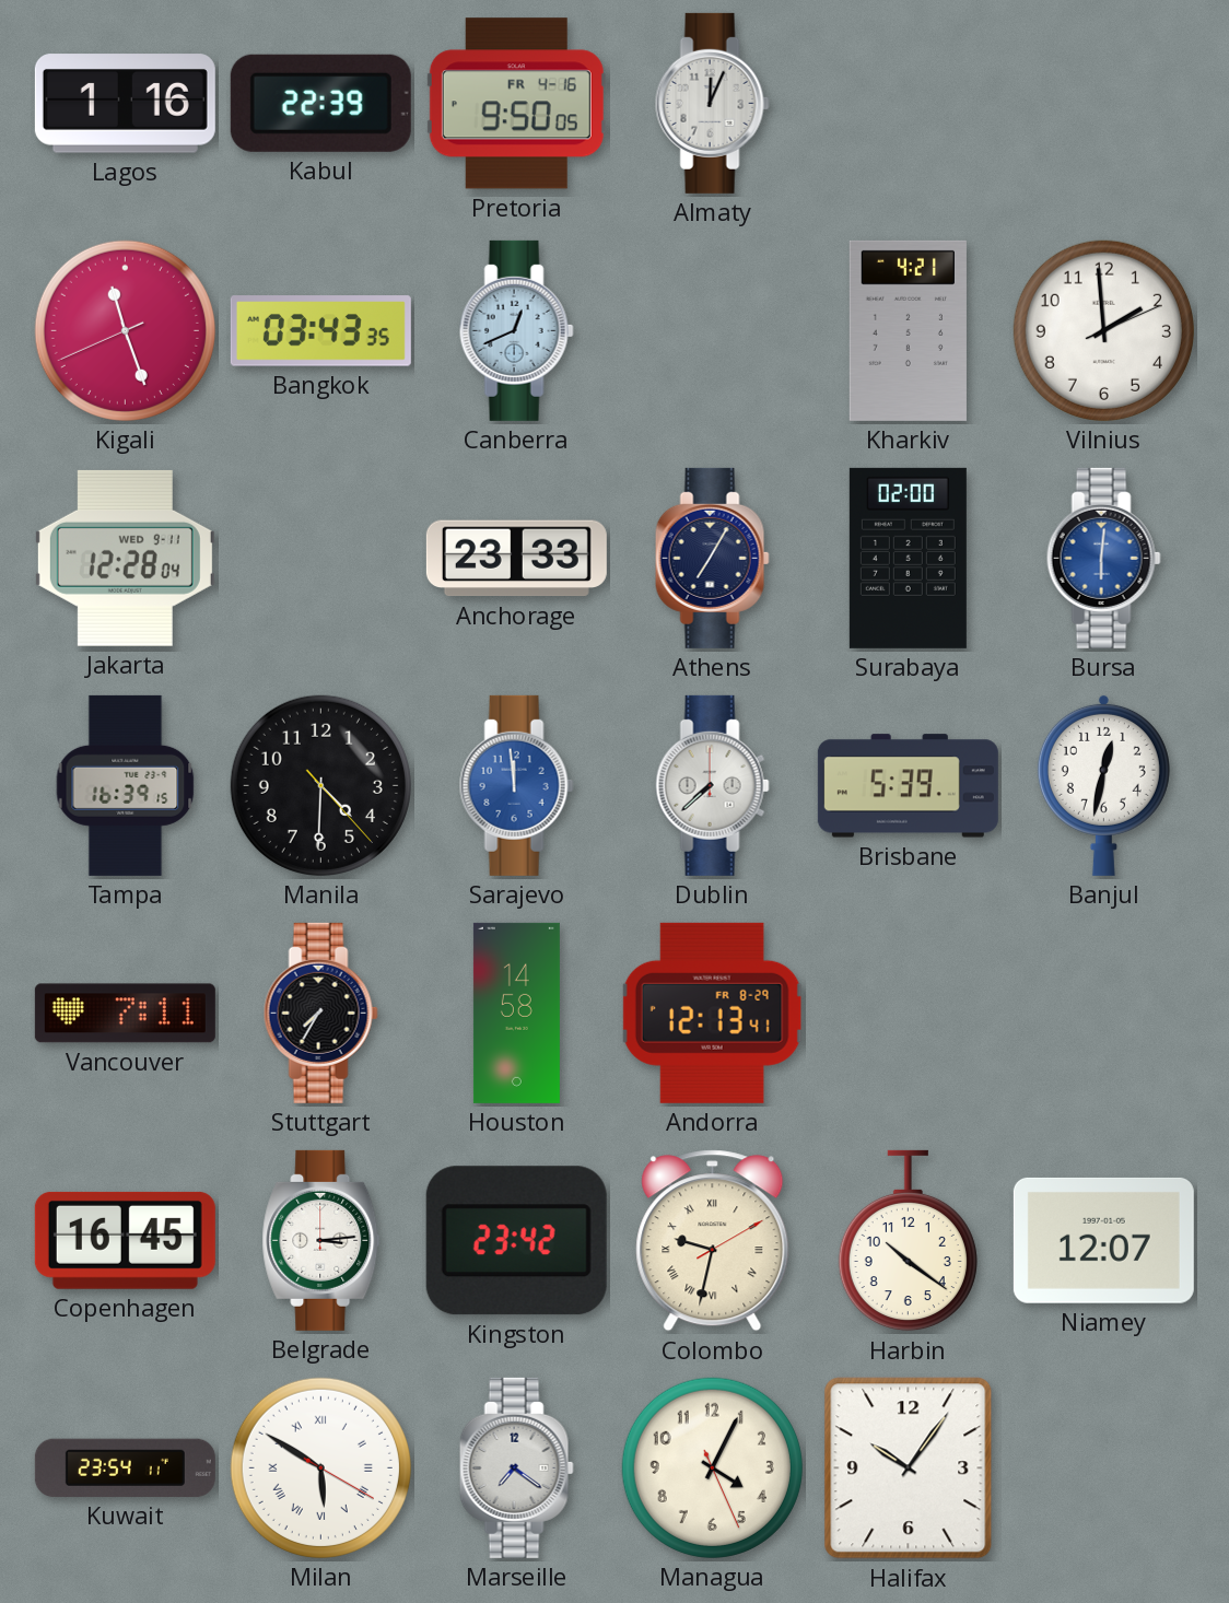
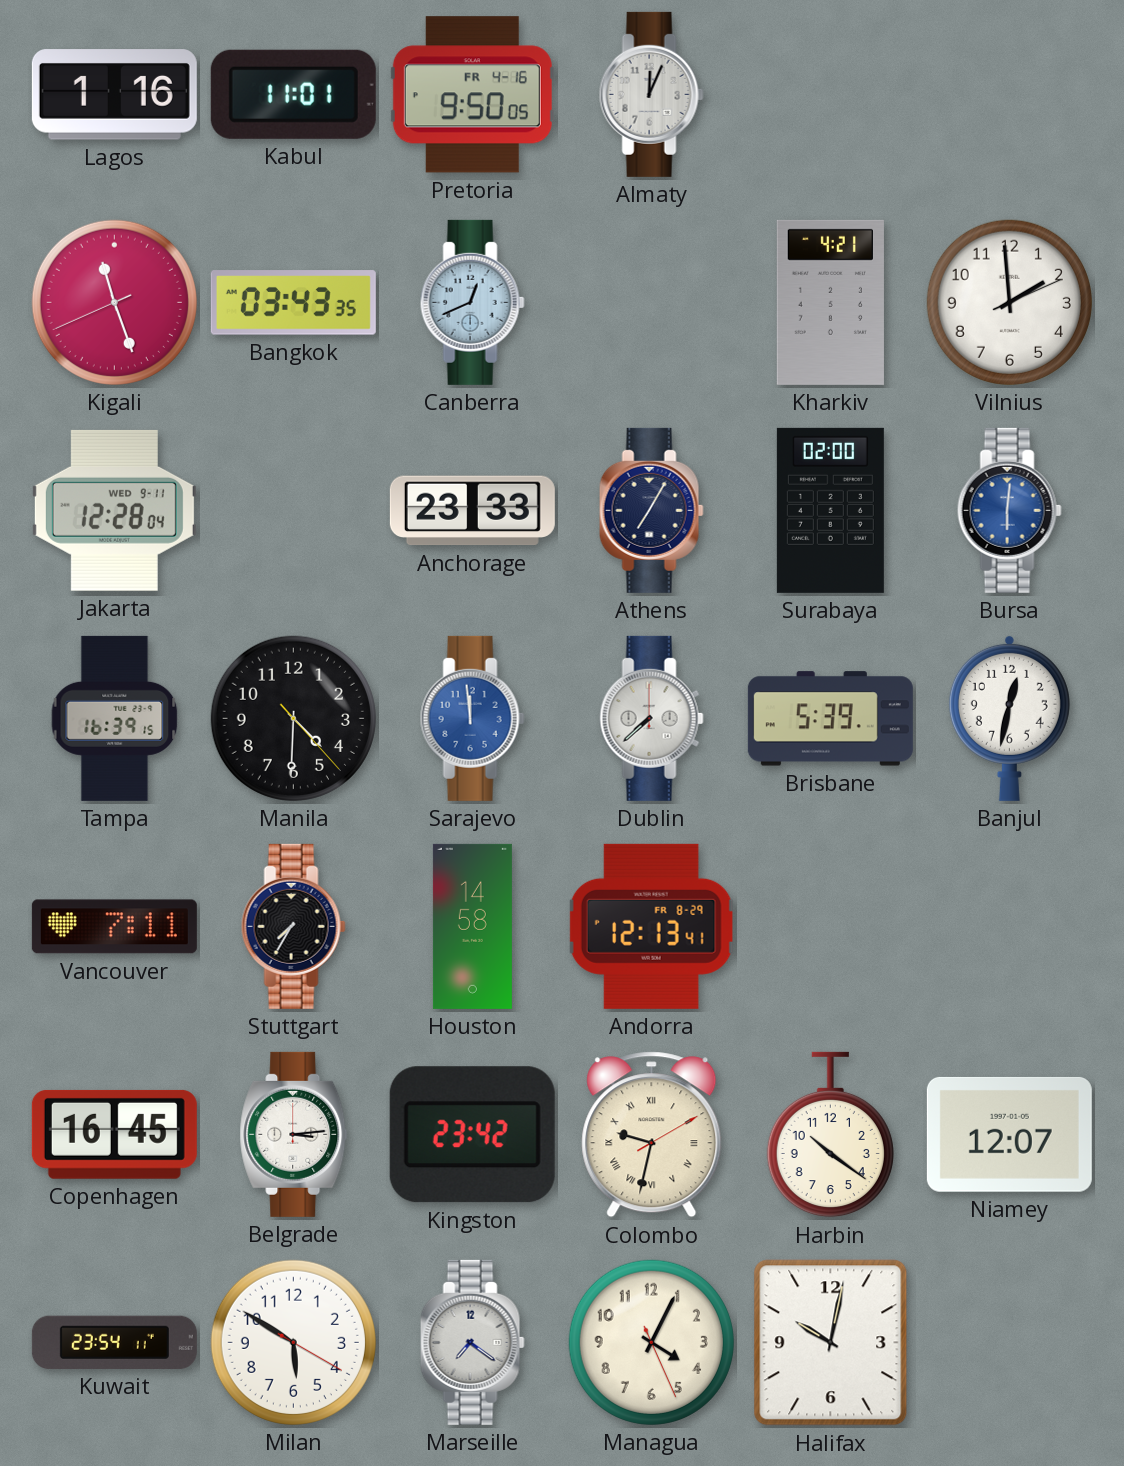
Kabul: 22:39 -> 11:01 (293, 94)
Milan numerals: Roman -> Arabic (293, 1342)
Halifax: 10:06 -> 10:02 (831, 1343)
